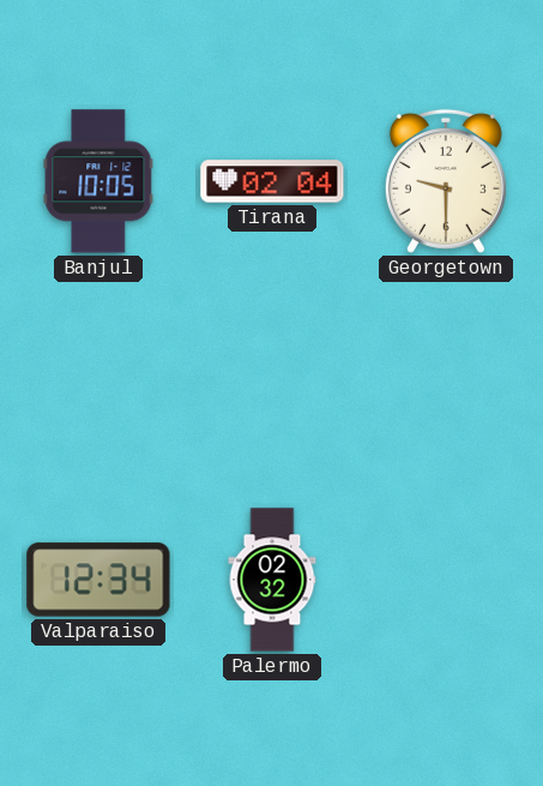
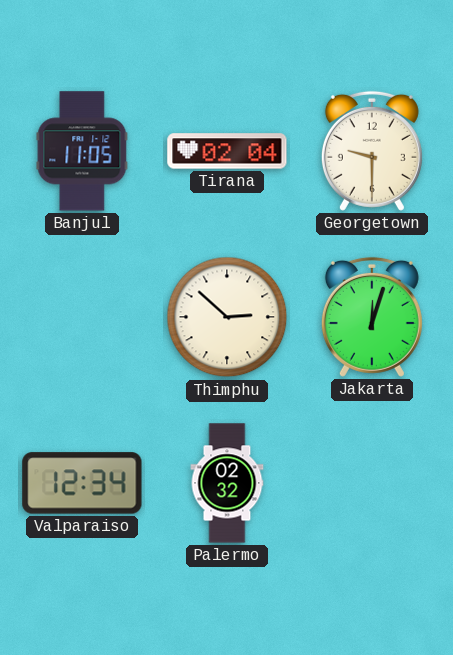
Banjul: 10:05 -> 11:05 (82, 151)
Thimphu: none -> 2:52 (227, 317)
Jakarta: none -> 12:03 (372, 317)
